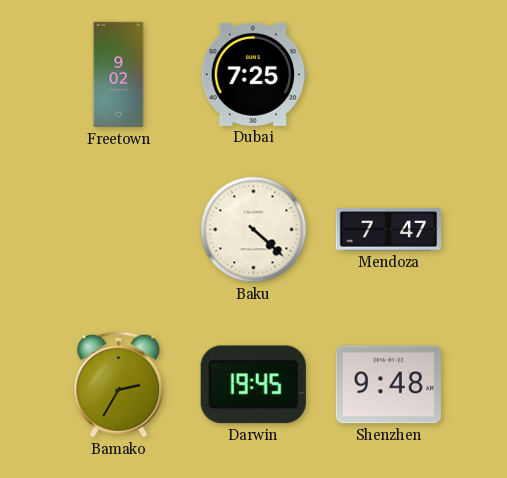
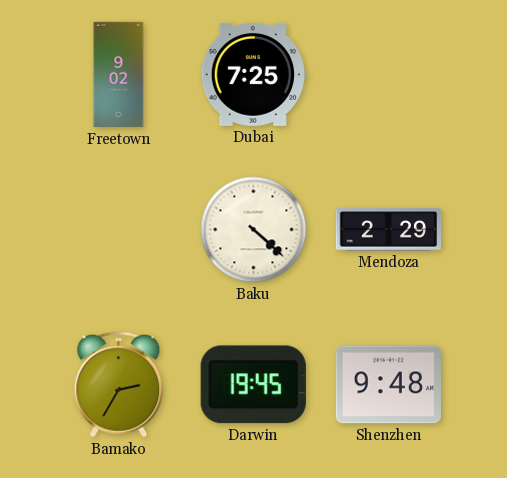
Mendoza: 7:47 -> 2:29 (389, 230)
